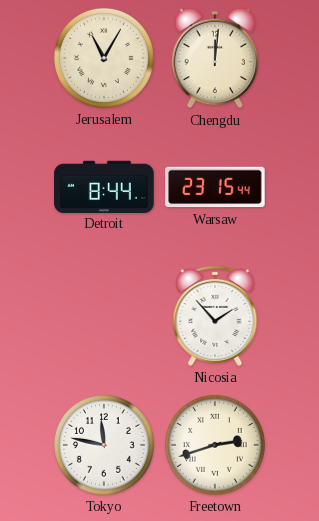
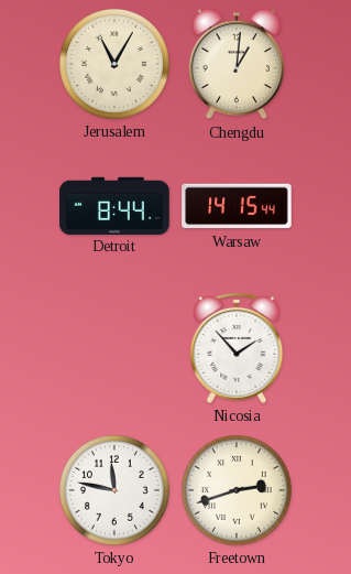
Chengdu: 12:01 -> 1:01 (237, 64)
Warsaw: 23:15 -> 14:15 (237, 206)
